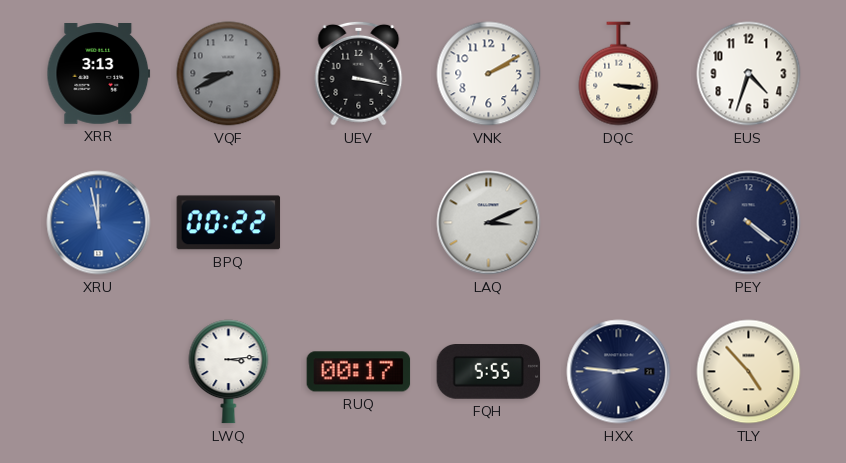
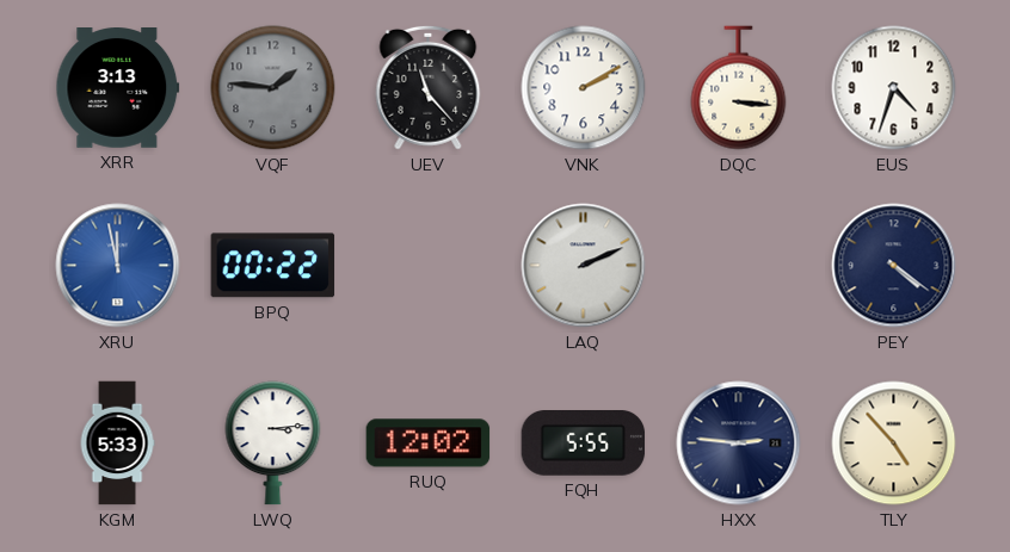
VQF: 8:41 -> 1:46 (273, 88)
UEV: 3:17 -> 11:23 (429, 87)
LAQ: 3:11 -> 2:11 (584, 266)
KGM: none -> 5:33 (117, 444)
RUQ: 00:17 -> 12:02 (429, 444)
